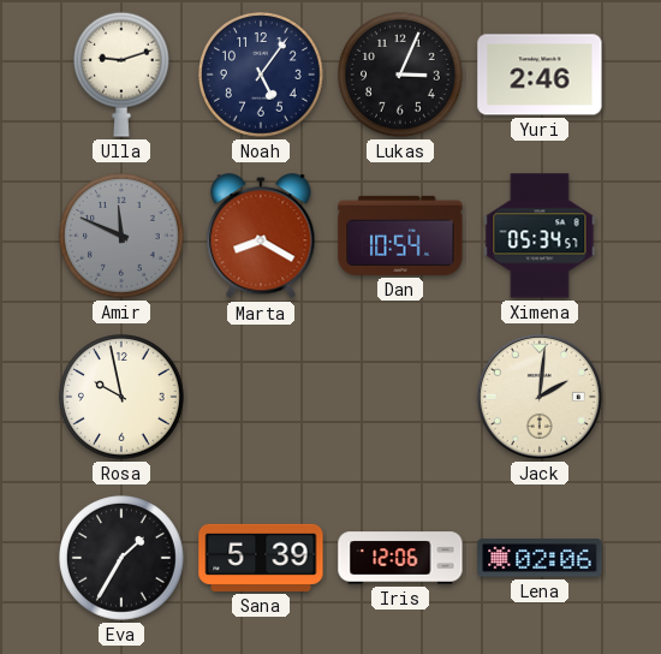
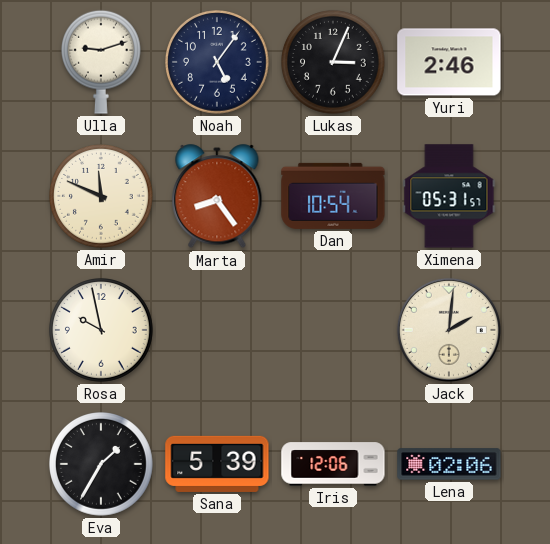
Amir dial: grey -> cream (102, 197)
Marta: 8:20 -> 8:24 (217, 197)
Ximena: 05:34 -> 05:31 (449, 196)
